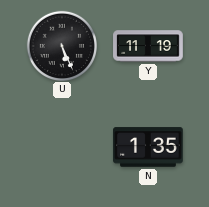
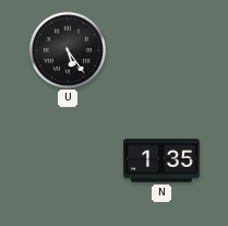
U: 5:26 -> 5:24 (67, 49)
Y: 11:19 -> none (148, 46)
